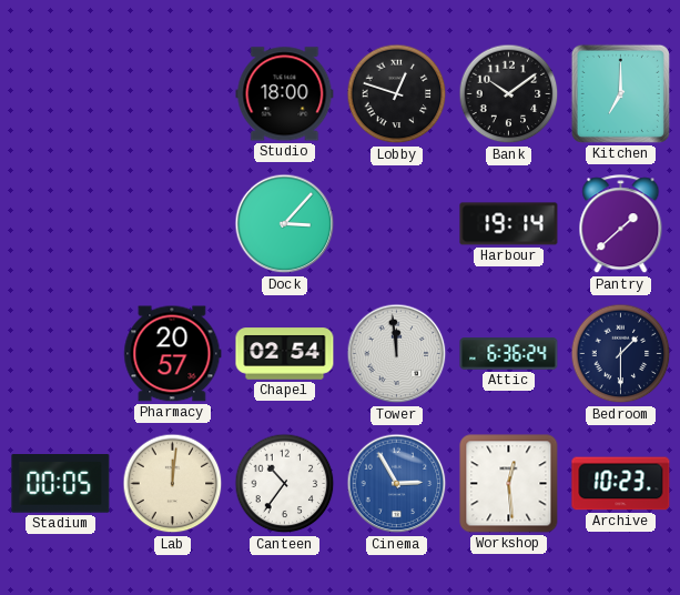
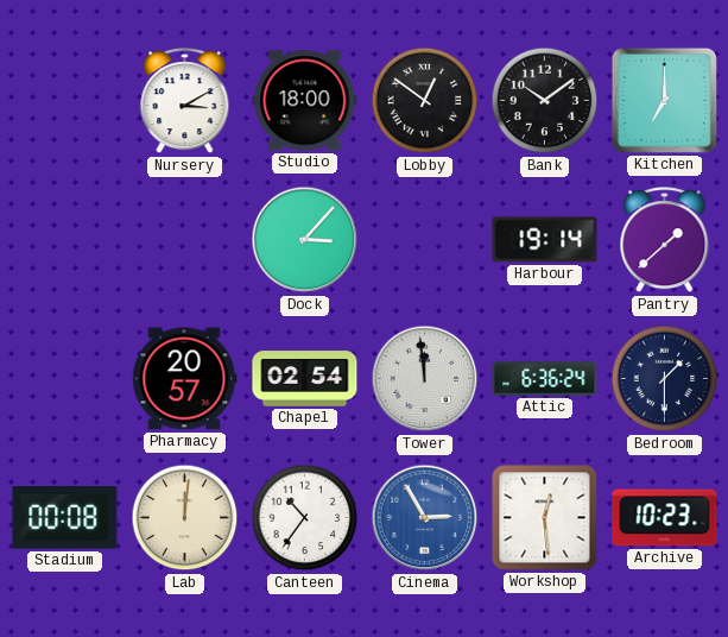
Nursery: none -> 3:10 (185, 101)
Lobby: 12:48 -> 12:51 (425, 101)
Stadium: 00:05 -> 00:08 (65, 518)
